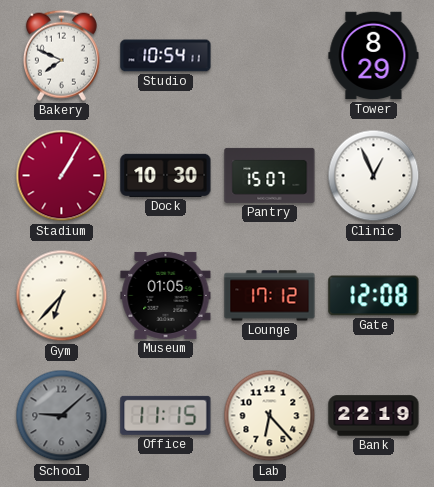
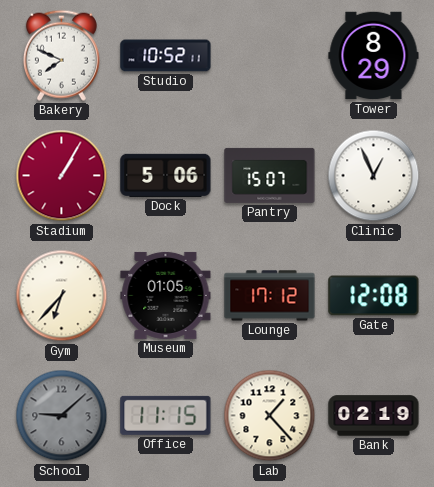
Studio: 10:54 -> 10:52 (166, 56)
Dock: 10:30 -> 5:06 (166, 175)
Lab: 6:23 -> 1:23 (270, 416)
Bank: 22:19 -> 02:19 (374, 416)
